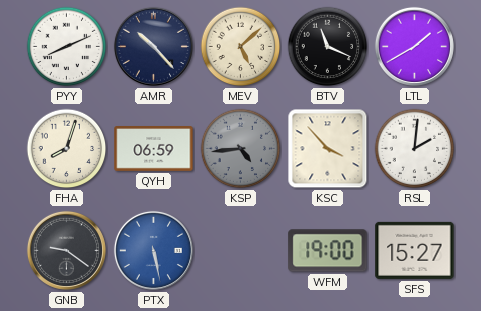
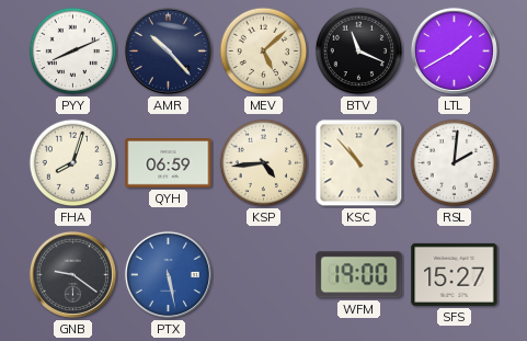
KSP dial: grey -> cream (264, 163)
KSC: 3:53 -> 10:53 (359, 163)
